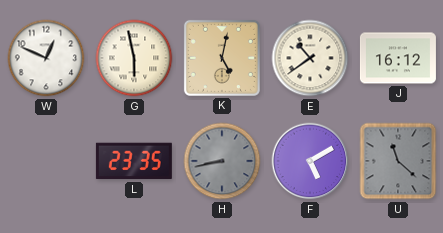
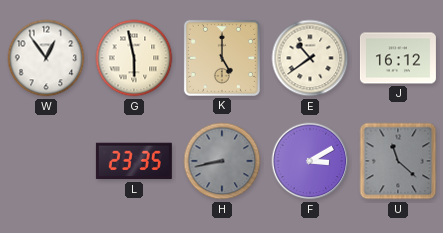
W: 12:49 -> 12:54 (46, 58)
K: 5:02 -> 5:00 (222, 58)
F: 5:10 -> 3:10 (310, 161)
